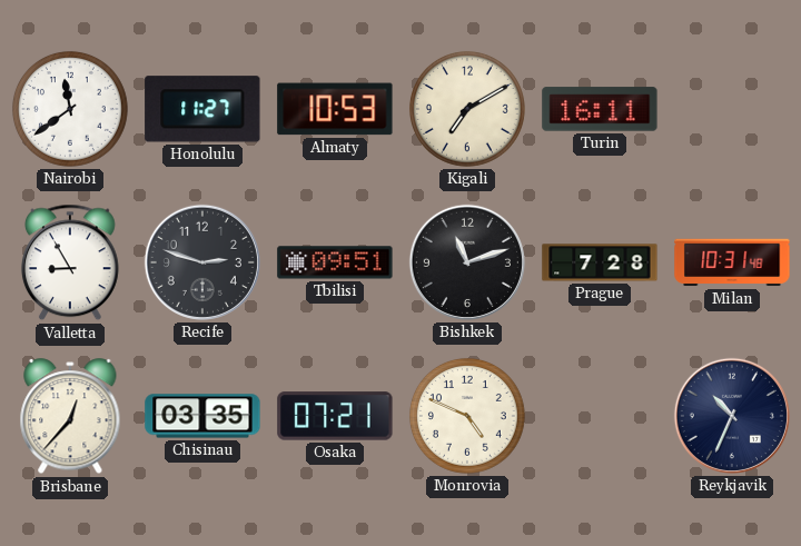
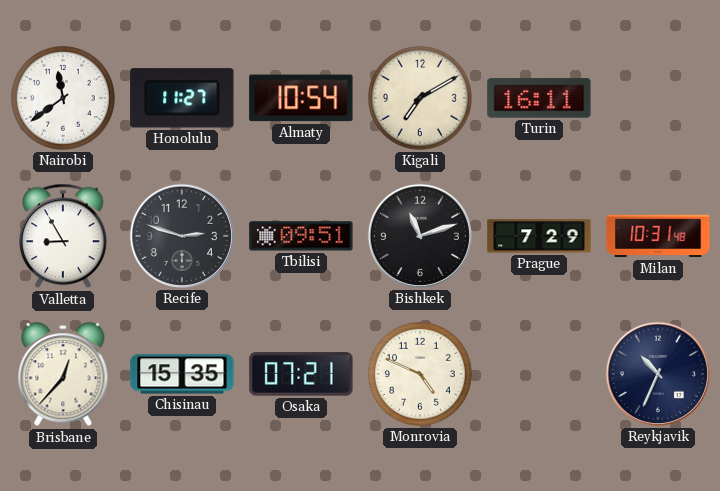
Almaty: 10:53 -> 10:54 (301, 98)
Prague: 7:28 -> 7:29 (539, 236)
Chisinau: 03:35 -> 15:35 (182, 374)
